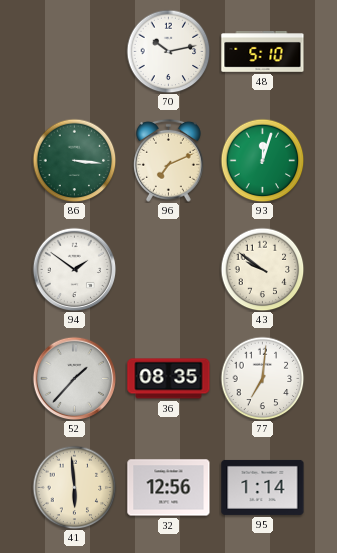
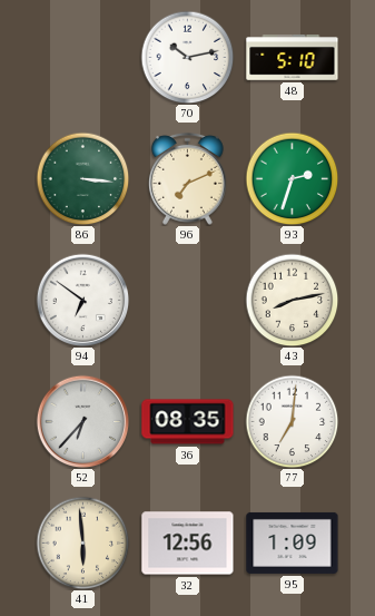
93: 12:03 -> 2:33 (292, 178)
94: 1:51 -> 6:51 (82, 300)
43: 9:51 -> 8:13 (292, 300)
52: 1:37 -> 6:37 (82, 421)
95: 1:14 -> 1:09 (293, 542)
